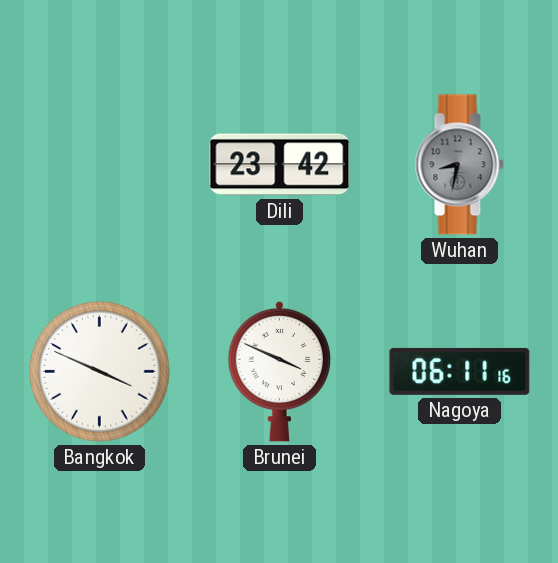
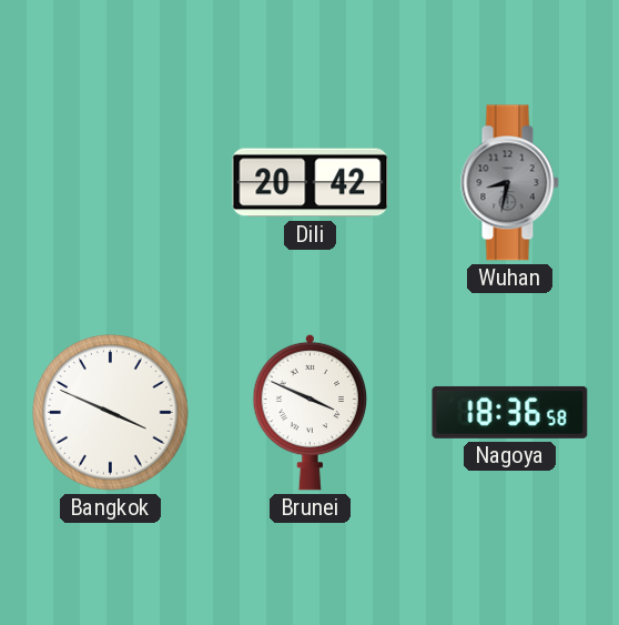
Dili: 23:42 -> 20:42 (311, 183)
Nagoya: 06:11 -> 18:36 (510, 412)
